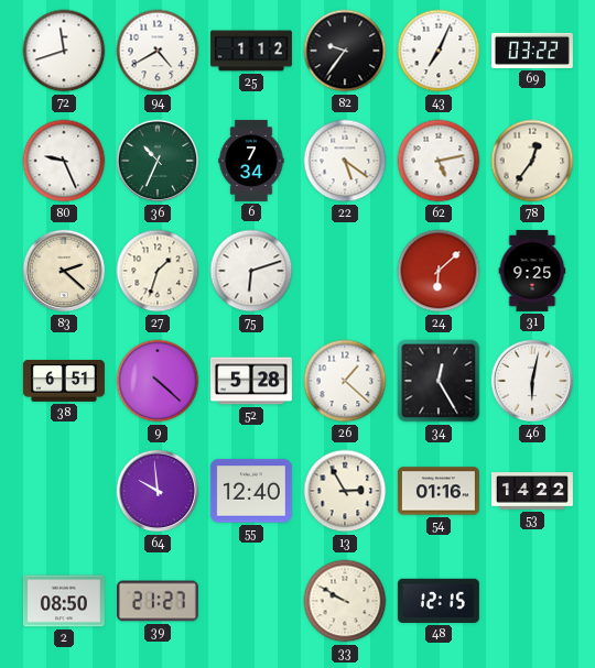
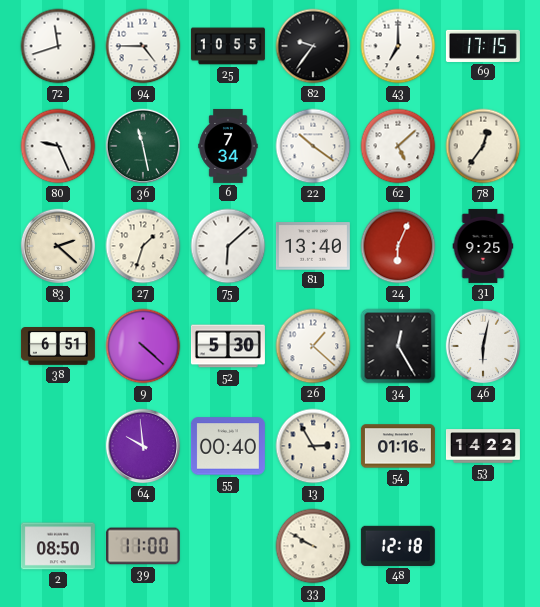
94: 4:40 -> 4:45 (143, 46)
25: 1:12 -> 10:55 (228, 46)
43: 7:04 -> 7:00 (398, 46)
69: 03:22 -> 17:15 (483, 46)
36: 10:34 -> 11:28 (143, 146)
22: 5:21 -> 10:21 (313, 146)
62: 5:13 -> 5:08 (398, 146)
75: 6:12 -> 6:08 (228, 246)
81: none -> 13:40 (313, 246)
24: 6:08 -> 6:04 (398, 246)
52: 5:28 -> 5:30 (228, 346)
55: 12:40 -> 00:40 (228, 446)
39: 21:27 -> 11:00 (143, 546)
48: 12:15 -> 12:18 (398, 546)
